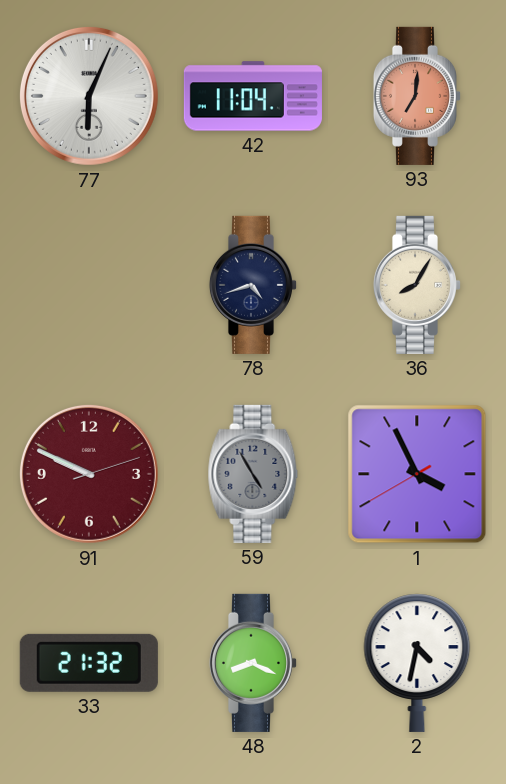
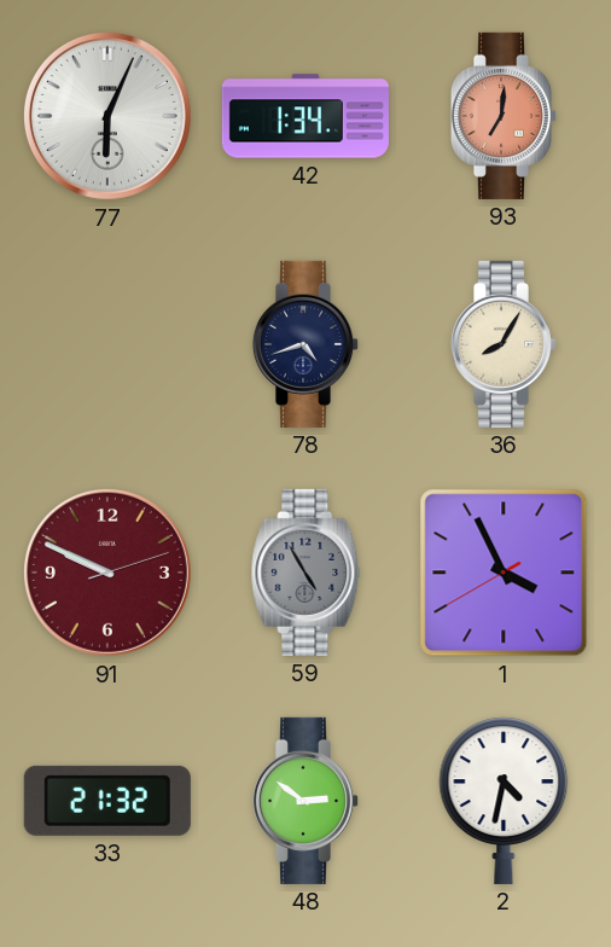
42: 11:04 -> 1:34 (305, 116)
48: 8:19 -> 2:51 (304, 801)
